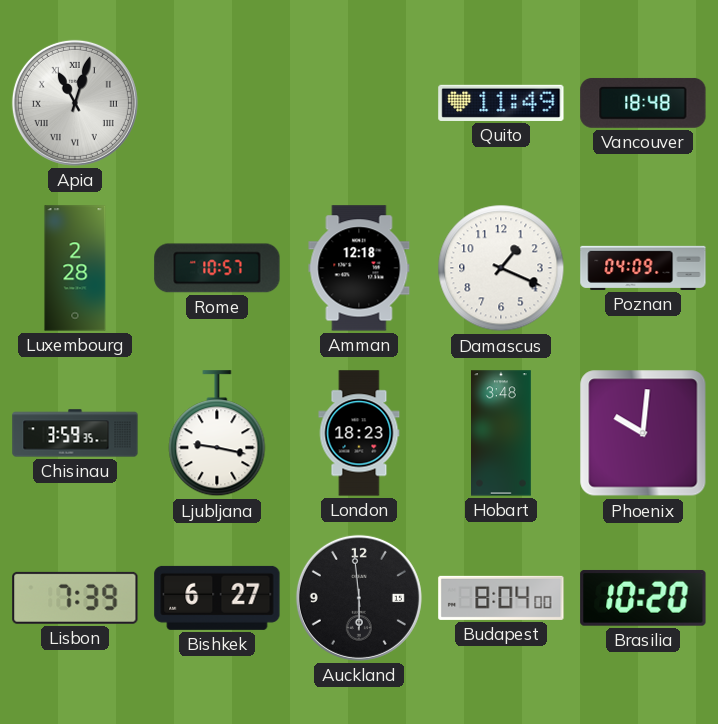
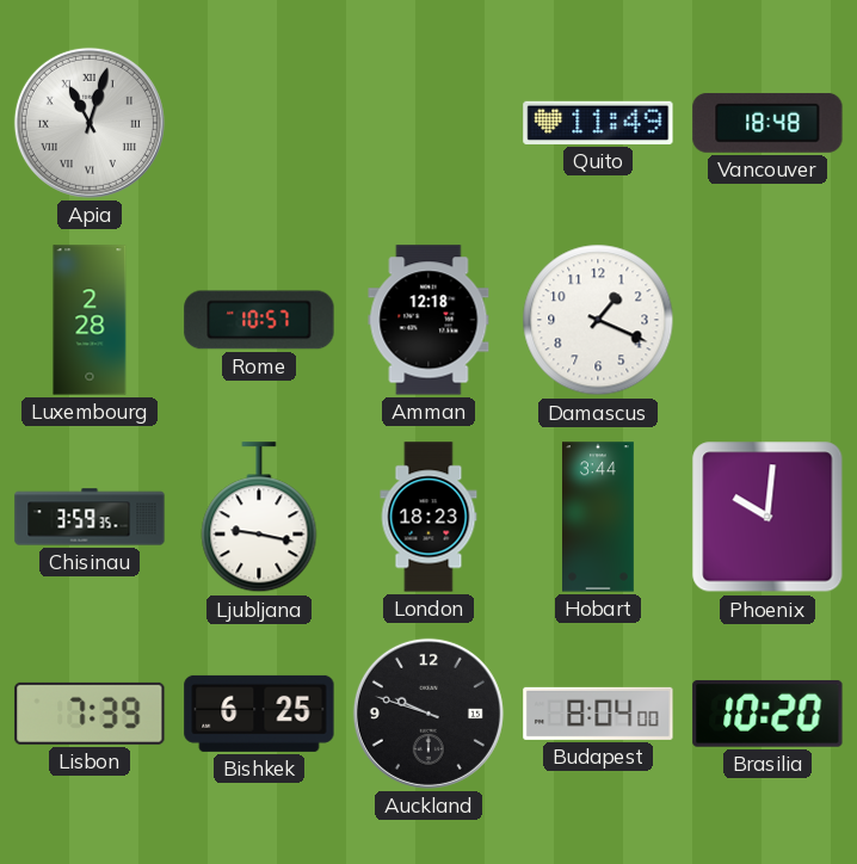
Poznan: 04:09 -> none (643, 268)
Hobart: 3:48 -> 3:44 (599, 517)
Bishkek: 6:27 -> 6:25 (259, 714)
Auckland: 5:59 -> 9:48 (428, 714)
